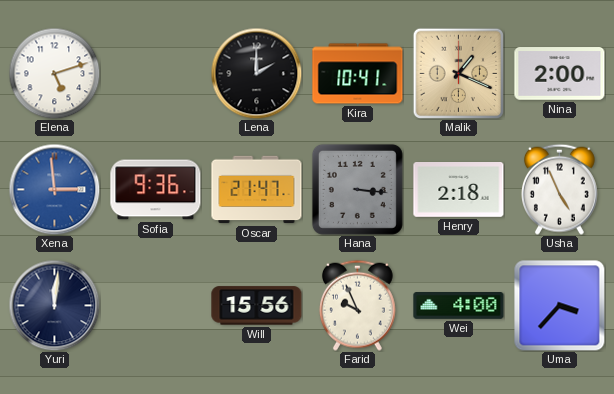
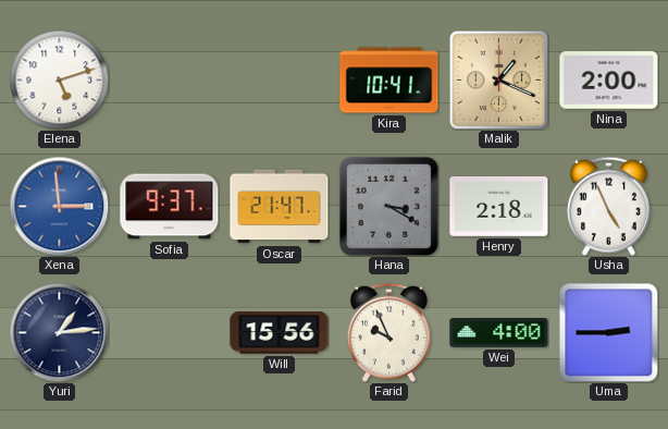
Lena: 2:00 -> none (256, 73)
Sofia: 9:36 -> 9:37 (170, 207)
Hana: 3:16 -> 3:20 (388, 206)
Yuri: 12:01 -> 1:14 (59, 332)
Uma: 3:37 -> 2:45 (608, 332)
